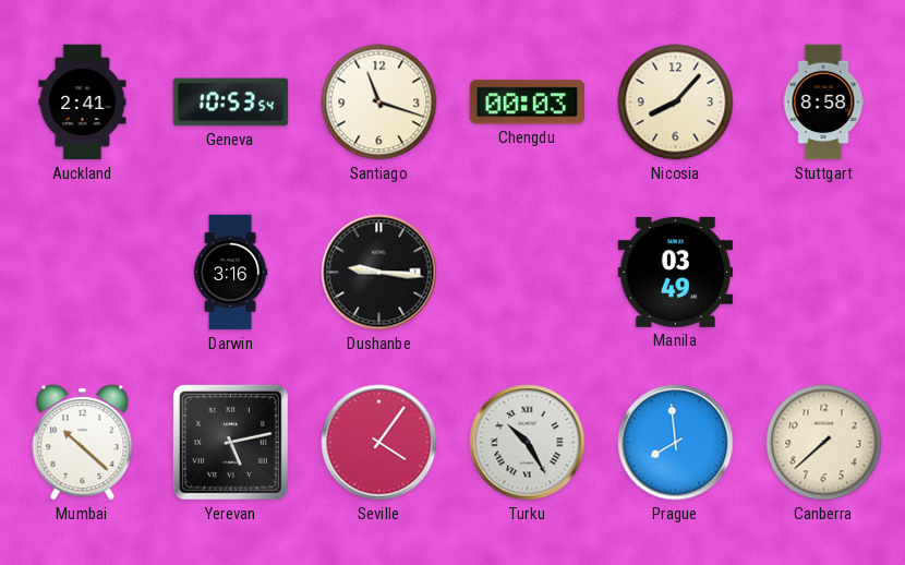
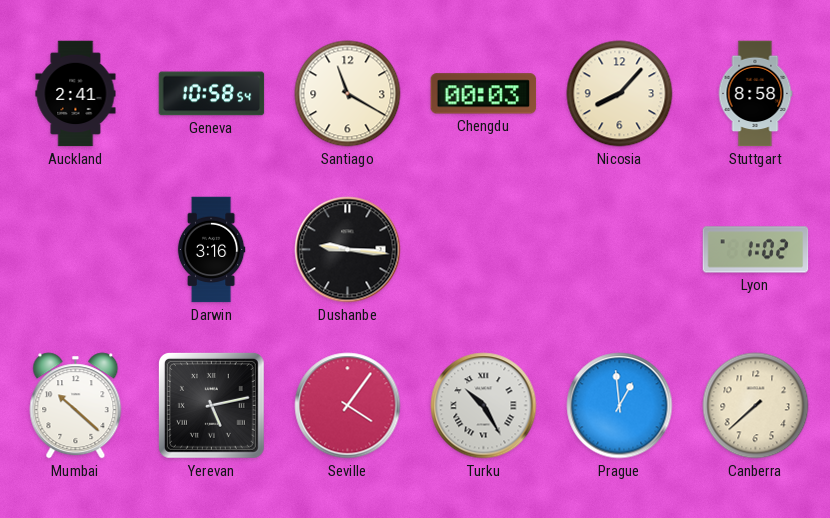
Geneva: 10:53 -> 10:58 (212, 94)
Santiago: 11:18 -> 11:20 (348, 94)
Manila: 03:49 -> none (676, 272)
Lyon: none -> 1:02 (756, 250)
Prague: 7:59 -> 12:59 (620, 406)
